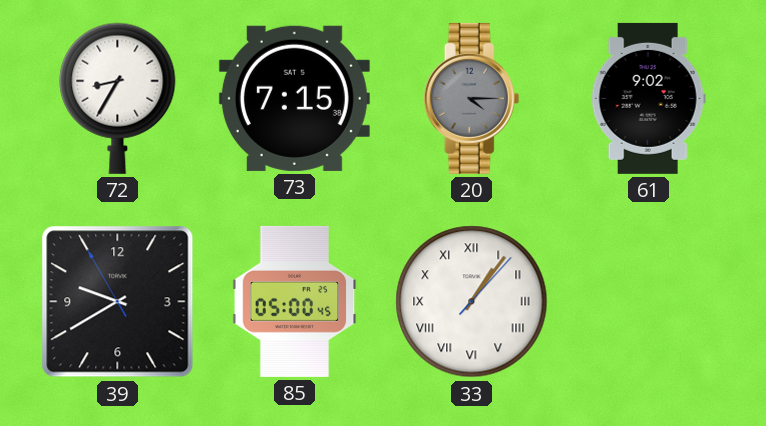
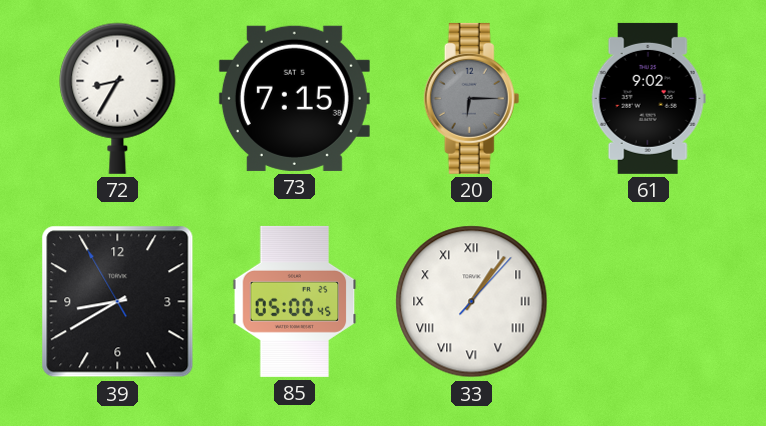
20: 4:15 -> 6:15 (472, 98)
39: 9:39 -> 8:39 (118, 302)
